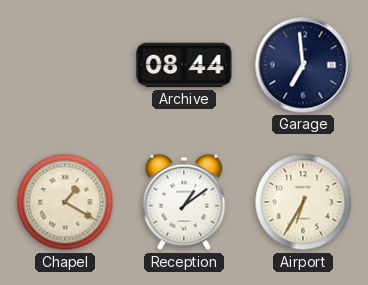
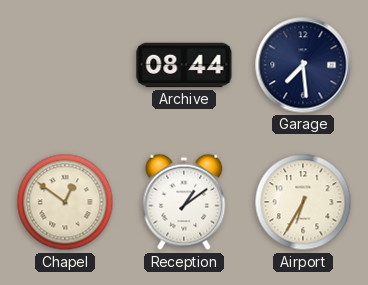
Garage: 6:59 -> 7:29 (303, 65)
Chapel: 1:20 -> 12:51 (65, 202)
